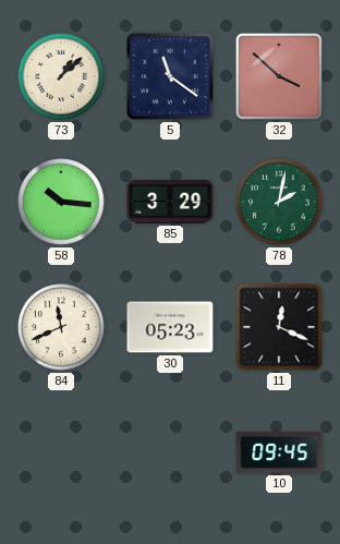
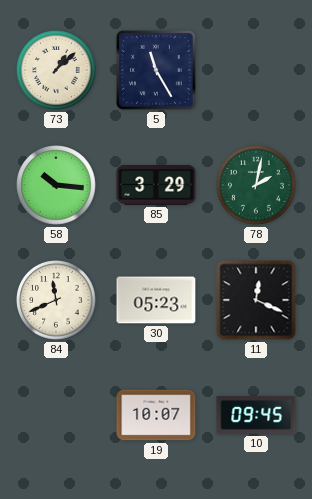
5: 11:21 -> 11:25 (156, 70)
32: 3:52 -> none (279, 76)
19: none -> 10:07 (156, 415)
